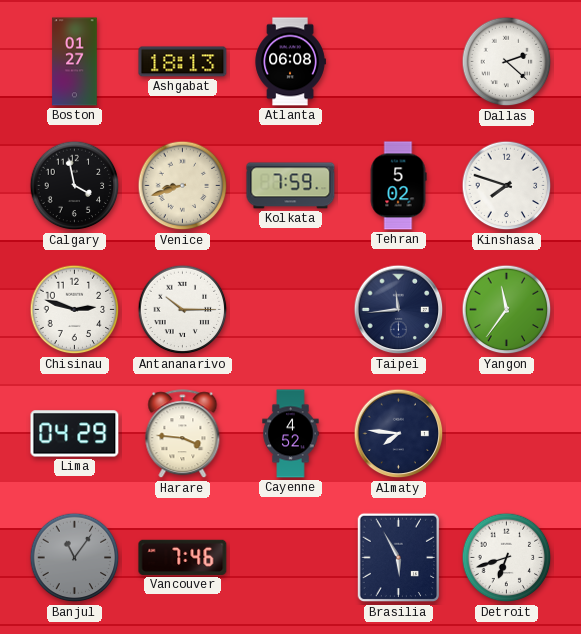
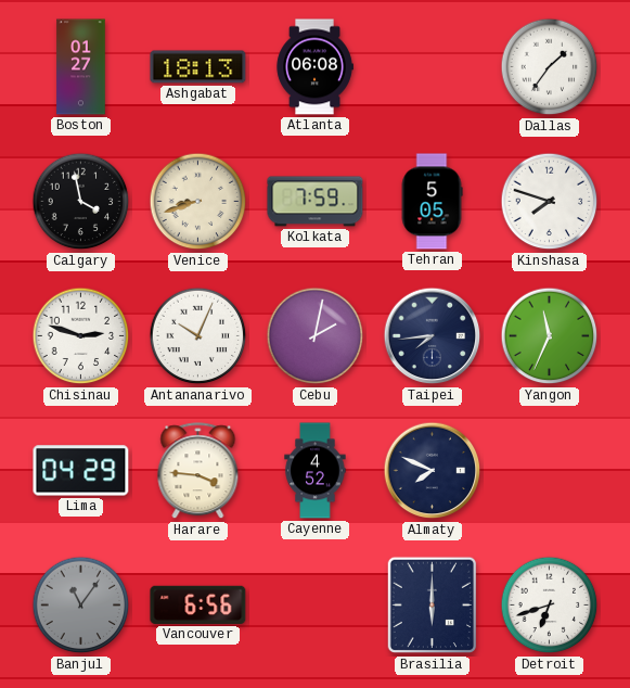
Dallas: 2:22 -> 1:36 (550, 67)
Tehran: 5:02 -> 5:05 (432, 202)
Antananarivo: 10:15 -> 10:04 (198, 336)
Cebu: none -> 2:02 (316, 336)
Taipei: 11:44 -> 7:44 (433, 336)
Yangon: 11:36 -> 11:34 (550, 336)
Almaty: 7:46 -> 7:49 (433, 471)
Vancouver: 7:46 -> 6:56 (198, 604)
Brasilia: 5:55 -> 6:00 (433, 606)
